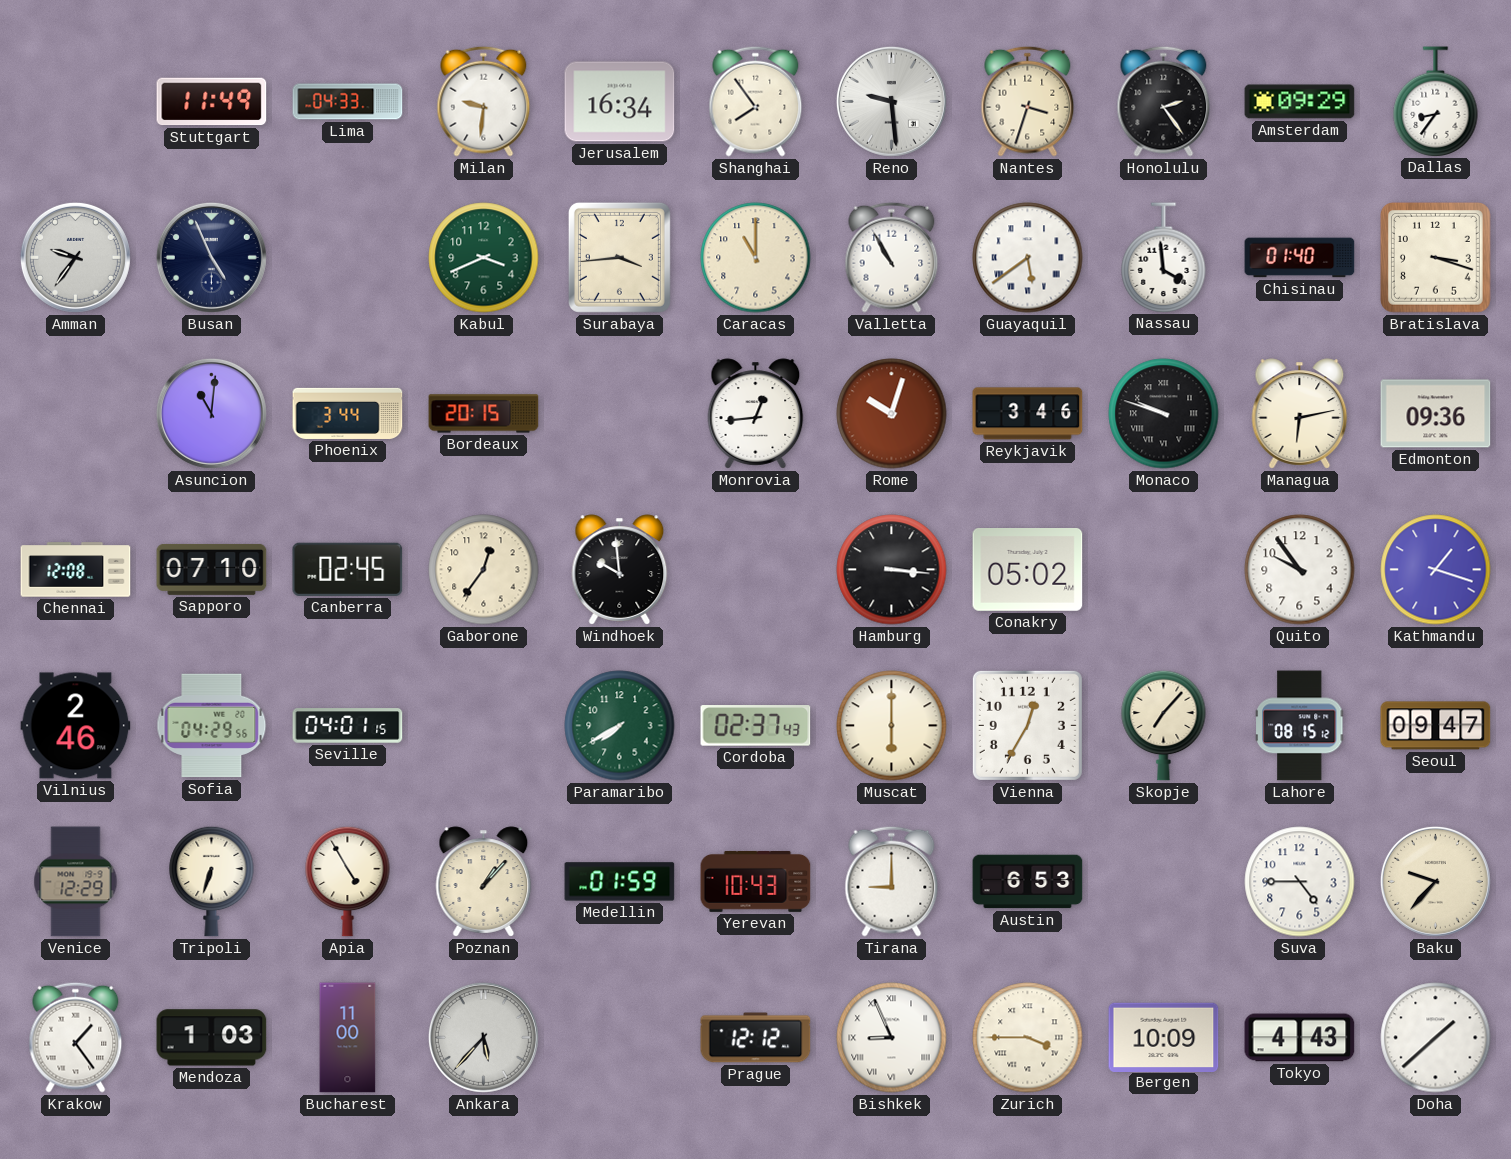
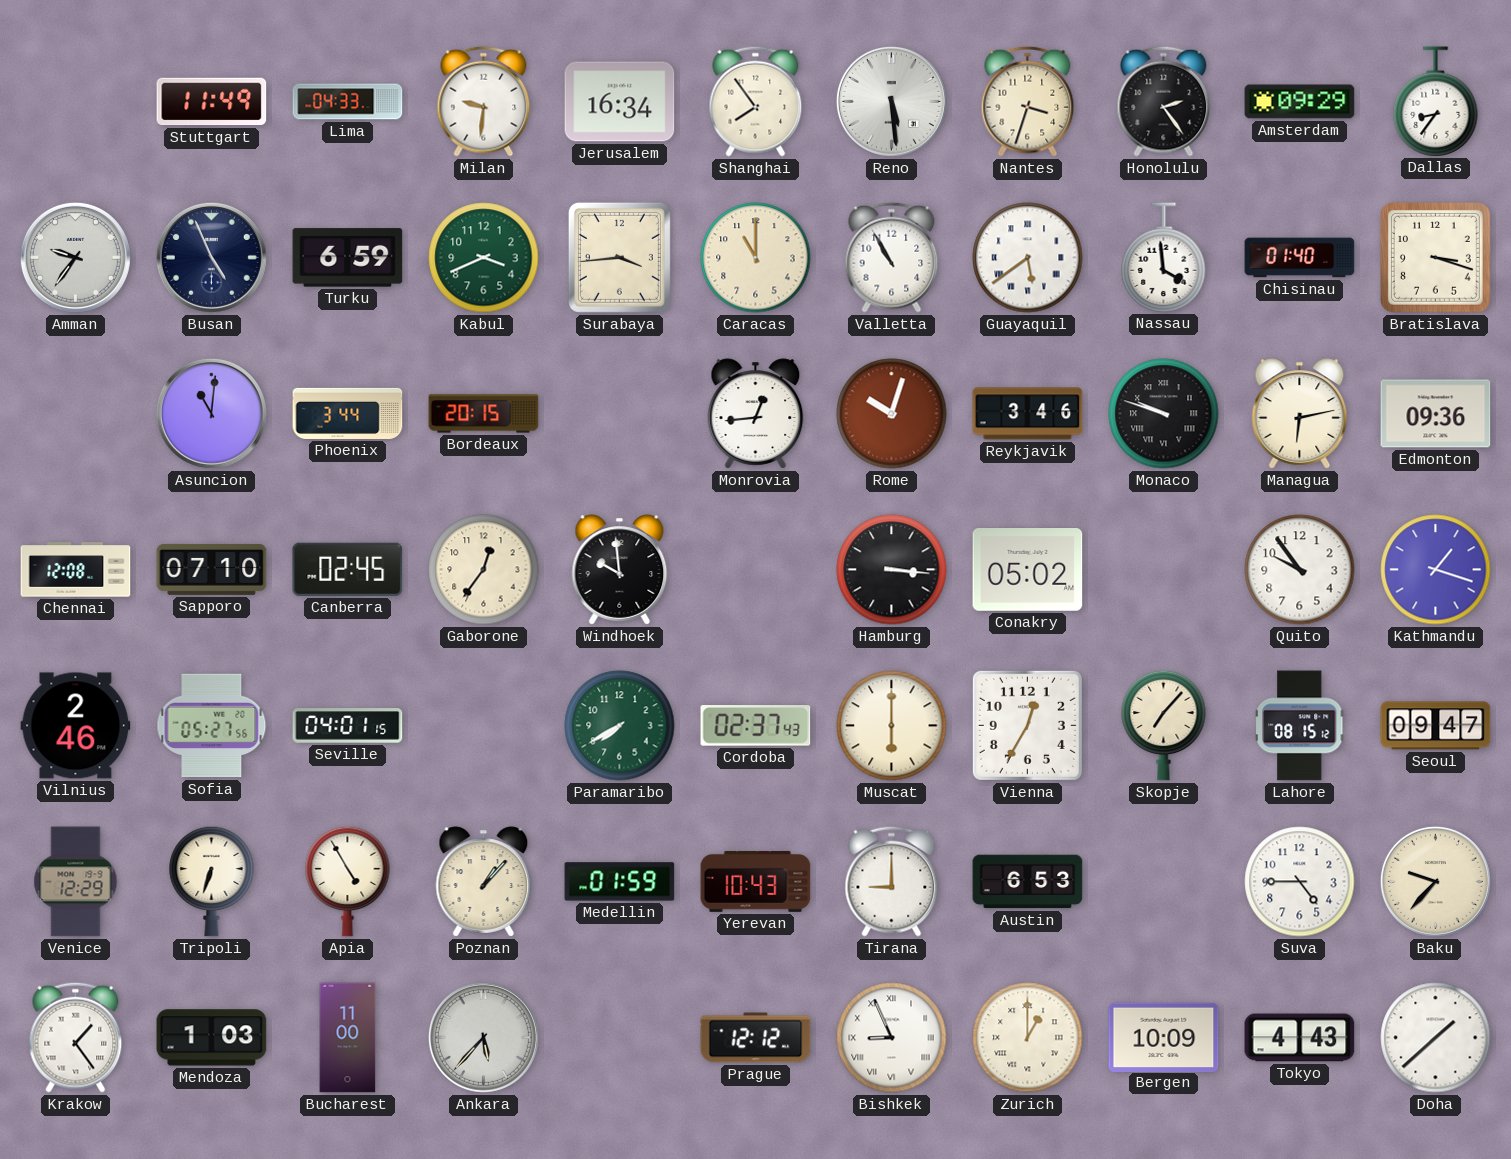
Reno: 9:29 -> 5:29 (891, 101)
Turku: none -> 6:59 (348, 258)
Sofia: 04:29 -> 05:27 (212, 726)
Zurich: 3:45 -> 1:00 (1028, 1038)
